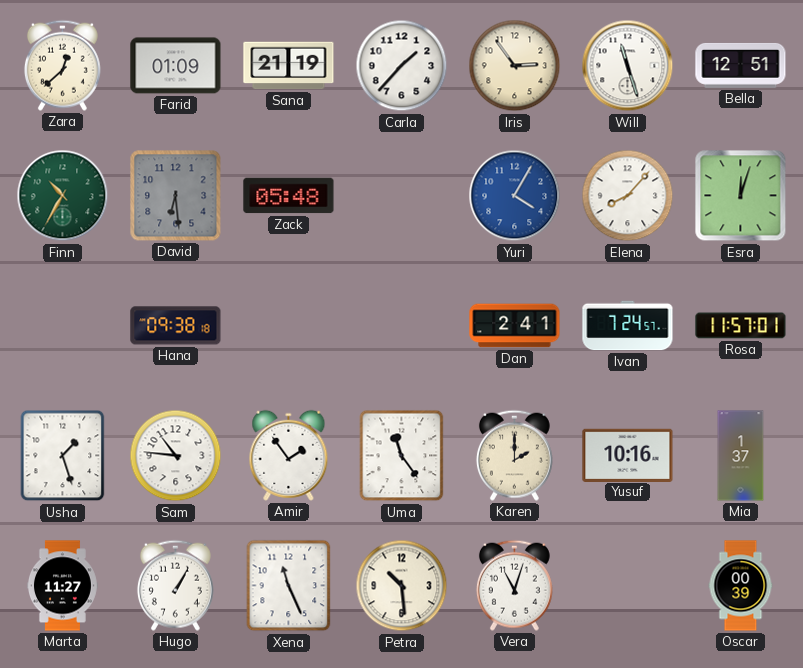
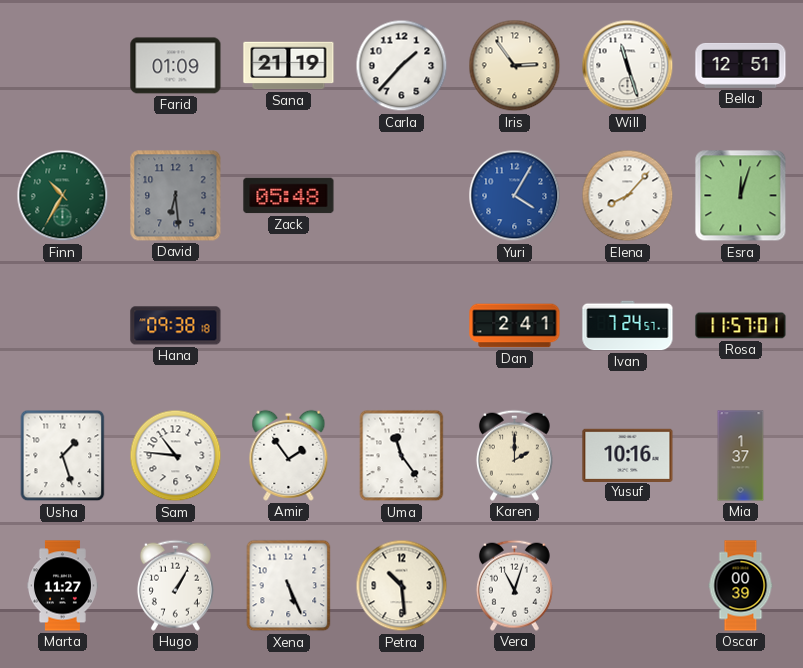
Zara: 12:38 -> none (62, 65)
Xena: 11:26 -> 5:26 (289, 586)
